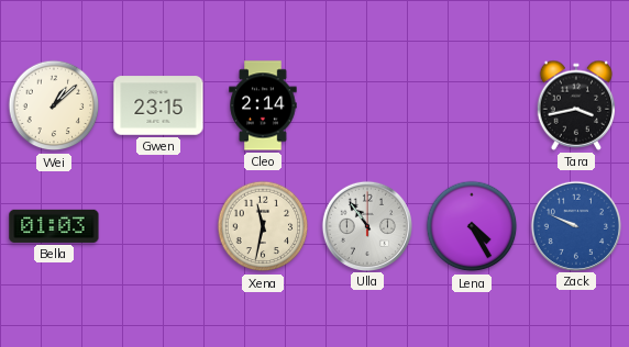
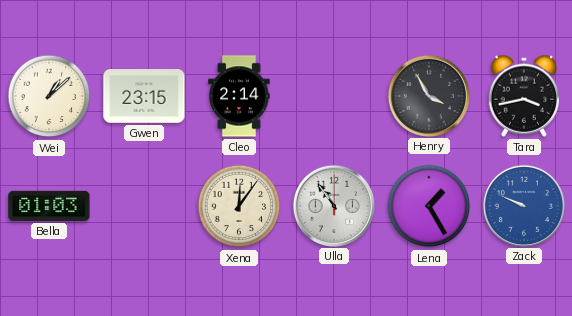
Henry: none -> 3:55 (428, 95)
Xena: 11:32 -> 12:06 (239, 206)
Lena: 4:25 -> 1:25 (429, 206)
